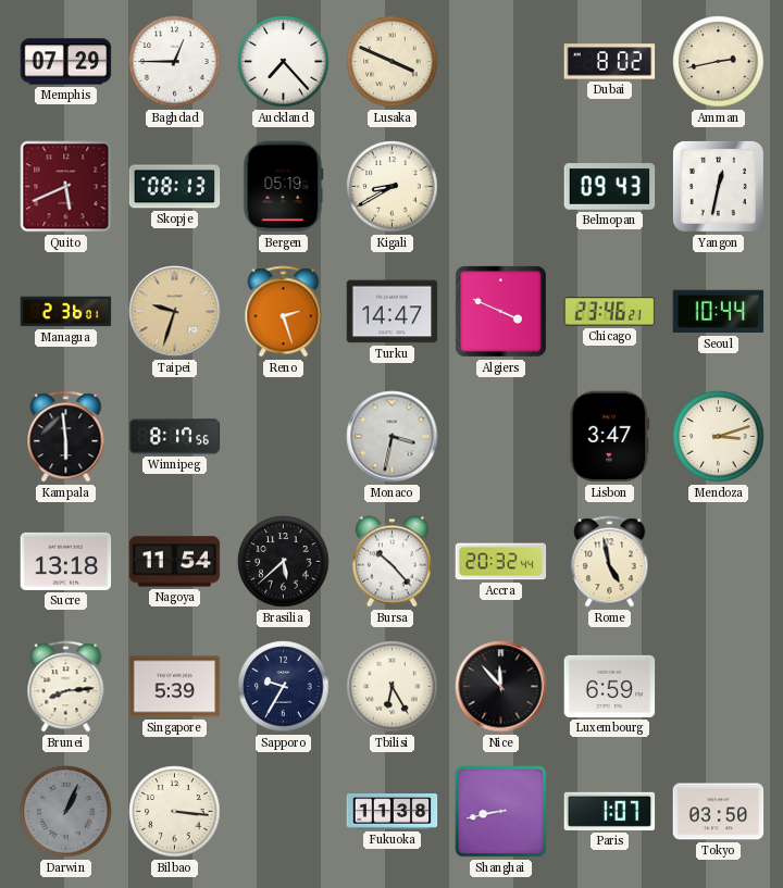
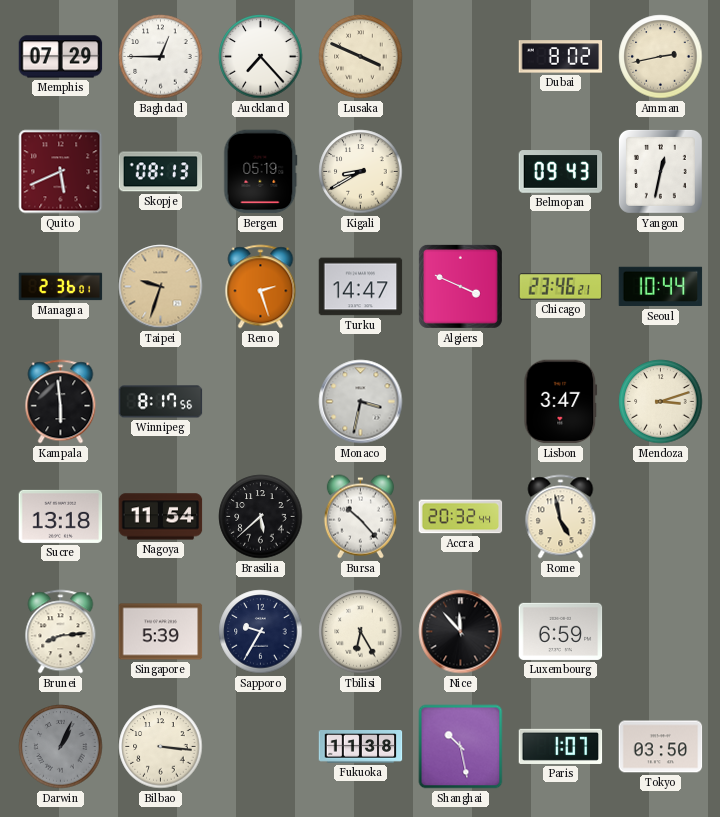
Shanghai: 8:43 -> 10:28 (461, 747)
